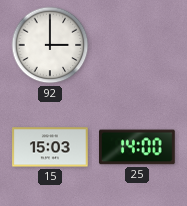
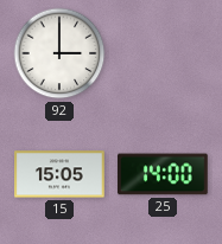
15: 15:03 -> 15:05 (59, 174)
